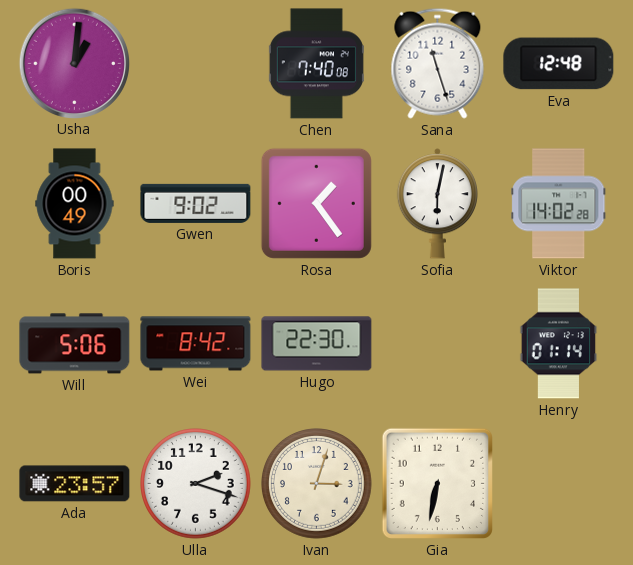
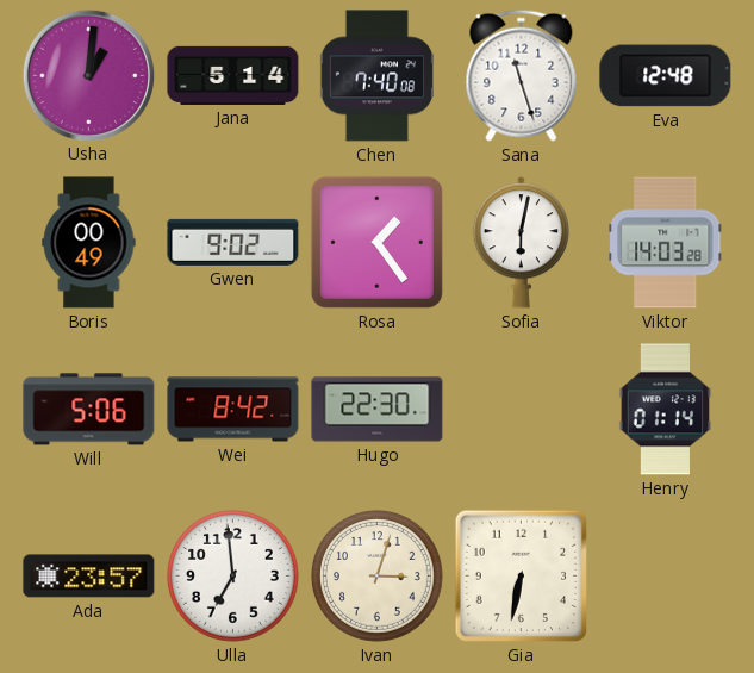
Jana: none -> 5:14 (233, 75)
Viktor: 14:02 -> 14:03 (666, 243)
Ulla: 2:18 -> 6:59 (233, 577)
